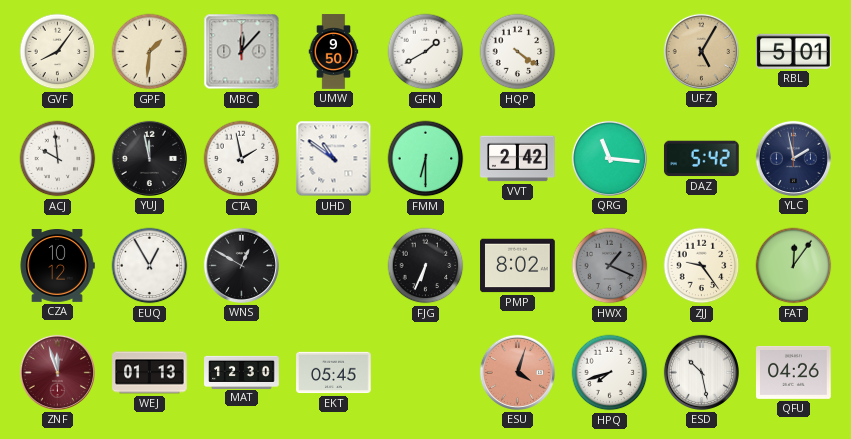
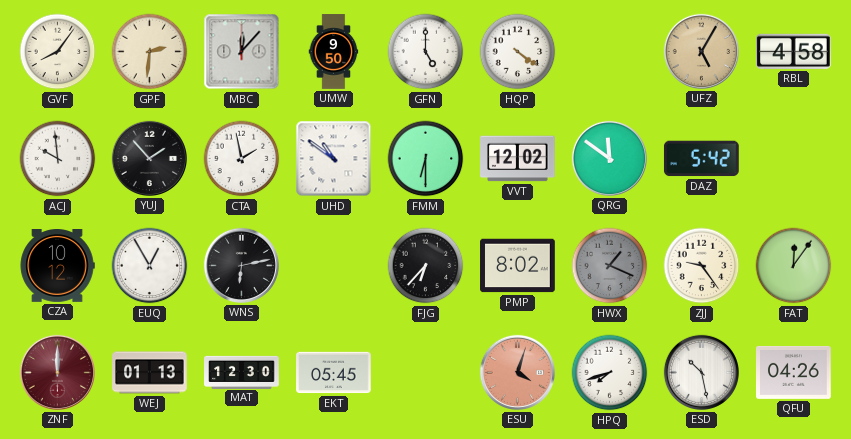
GPF: 1:31 -> 2:31 (150, 52)
GFN: 1:40 -> 5:00 (426, 52)
RBL: 5:01 -> 4:58 (794, 51)
YUJ: 11:58 -> 1:53 (149, 158)
VVT: 2:42 -> 12:02 (518, 159)
QRG: 11:16 -> 11:51 (609, 158)
YLC: 1:58 -> none (793, 158)
WNS: 12:50 -> 6:13 (241, 265)
FJG: 6:34 -> 6:37 (426, 266)
ZNF: 11:57 -> 12:00 (57, 372)
